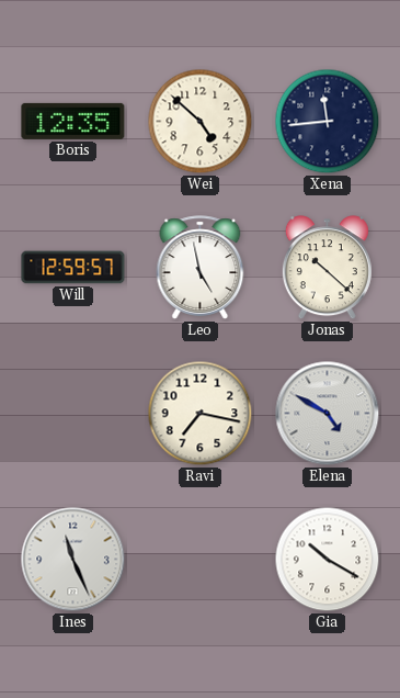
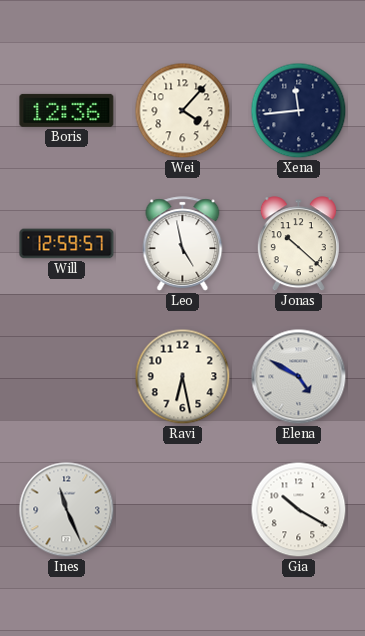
Boris: 12:35 -> 12:36 (67, 110)
Wei: 4:52 -> 4:07 (183, 111)
Ravi: 7:17 -> 6:28 (183, 377)
